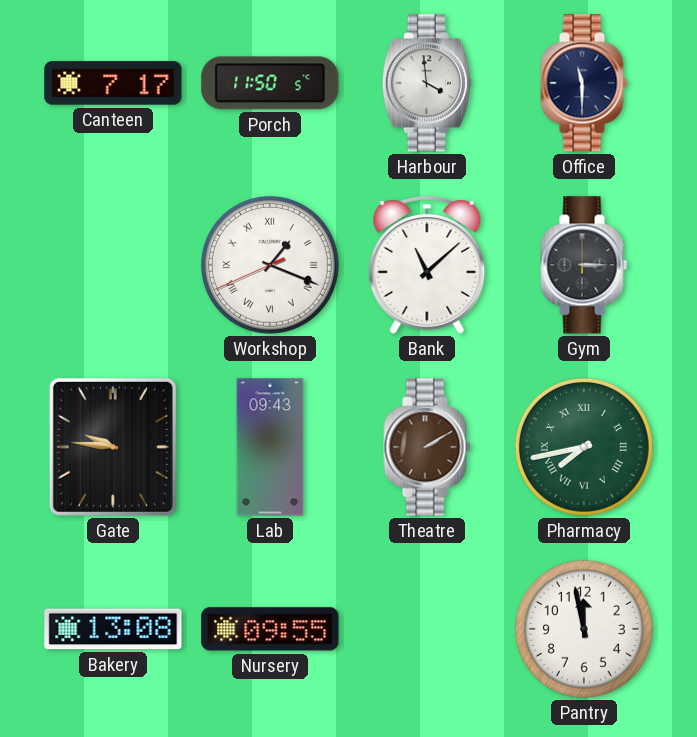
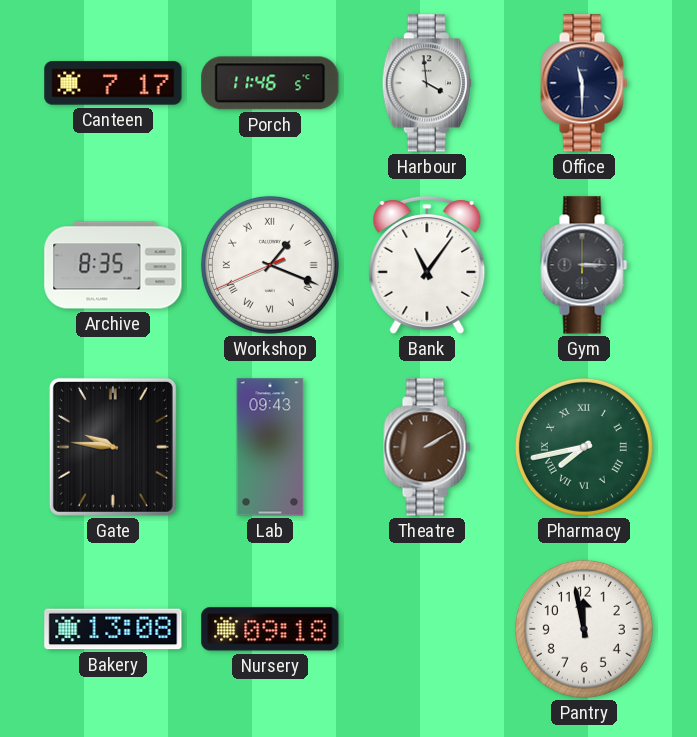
Porch: 11:50 -> 11:46 (270, 83)
Archive: none -> 8:35 (113, 265)
Bank: 11:08 -> 11:06 (427, 265)
Nursery: 09:55 -> 09:18 (270, 629)
